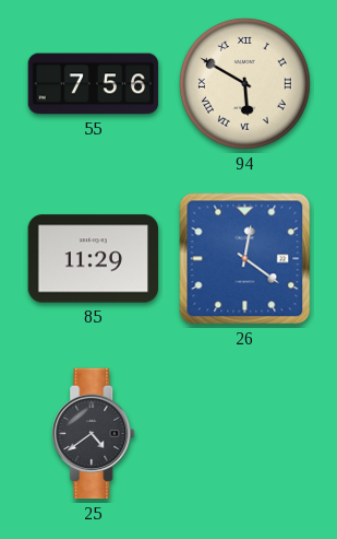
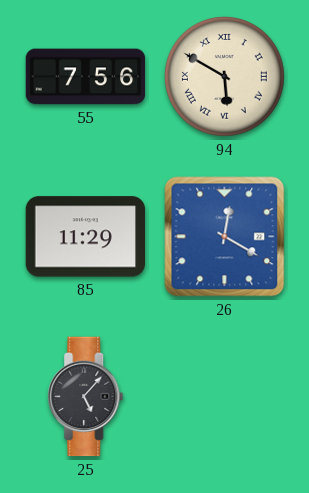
26: 12:21 -> 12:20 (225, 237)
25: 4:39 -> 5:07 (86, 397)
